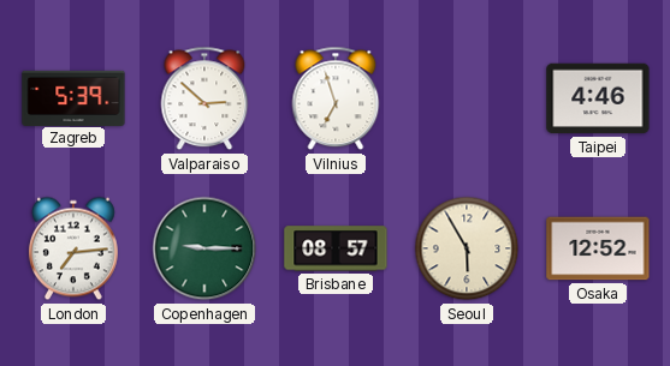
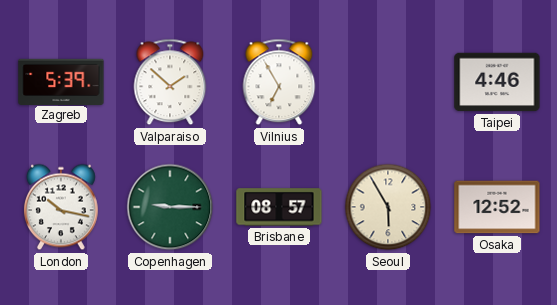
Valparaiso: 2:52 -> 1:52 (170, 82)
Vilnius: 6:57 -> 6:55 (279, 82)
London: 7:14 -> 10:17 (61, 207)
